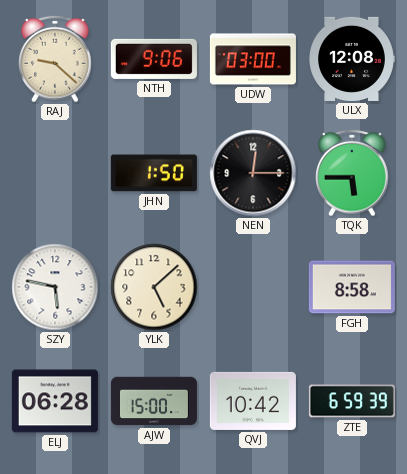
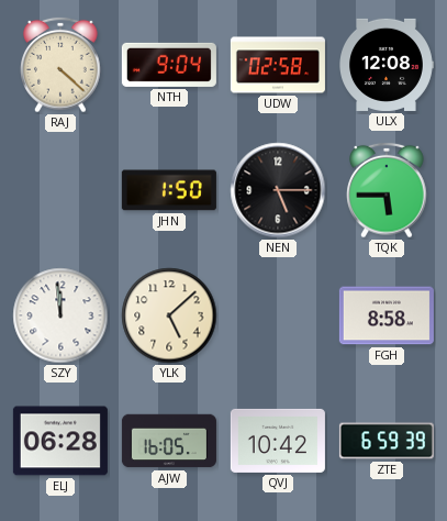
RAJ: 9:22 -> 4:22 (60, 65)
NTH: 9:06 -> 9:04 (169, 65)
UDW: 03:00 -> 02:58 (278, 65)
NEN: 12:15 -> 5:15 (278, 190)
SZY: 5:47 -> 11:59 (60, 315)
AJW: 15:00 -> 16:05 (169, 441)
